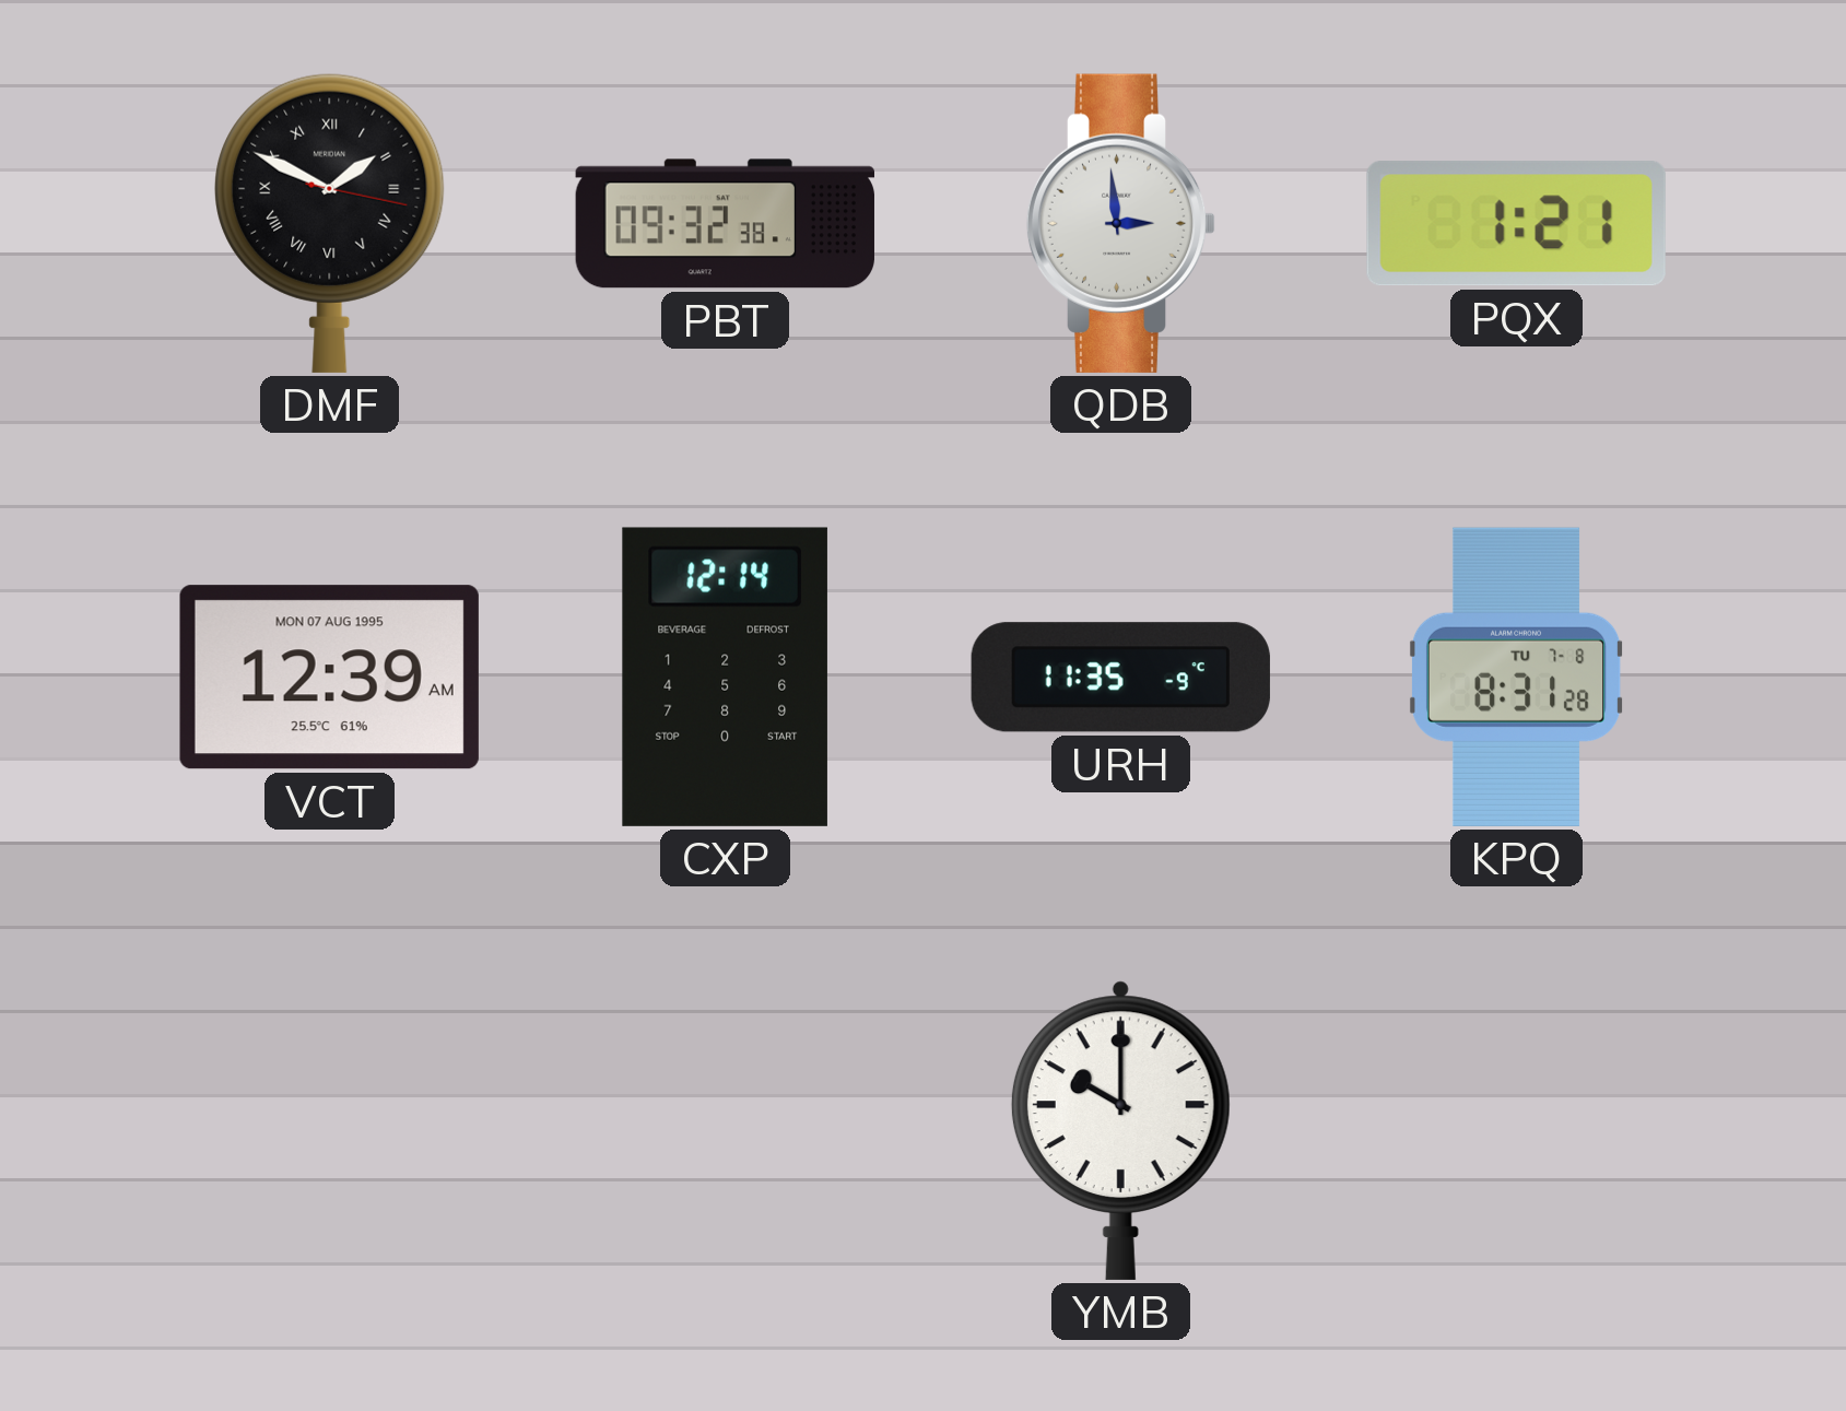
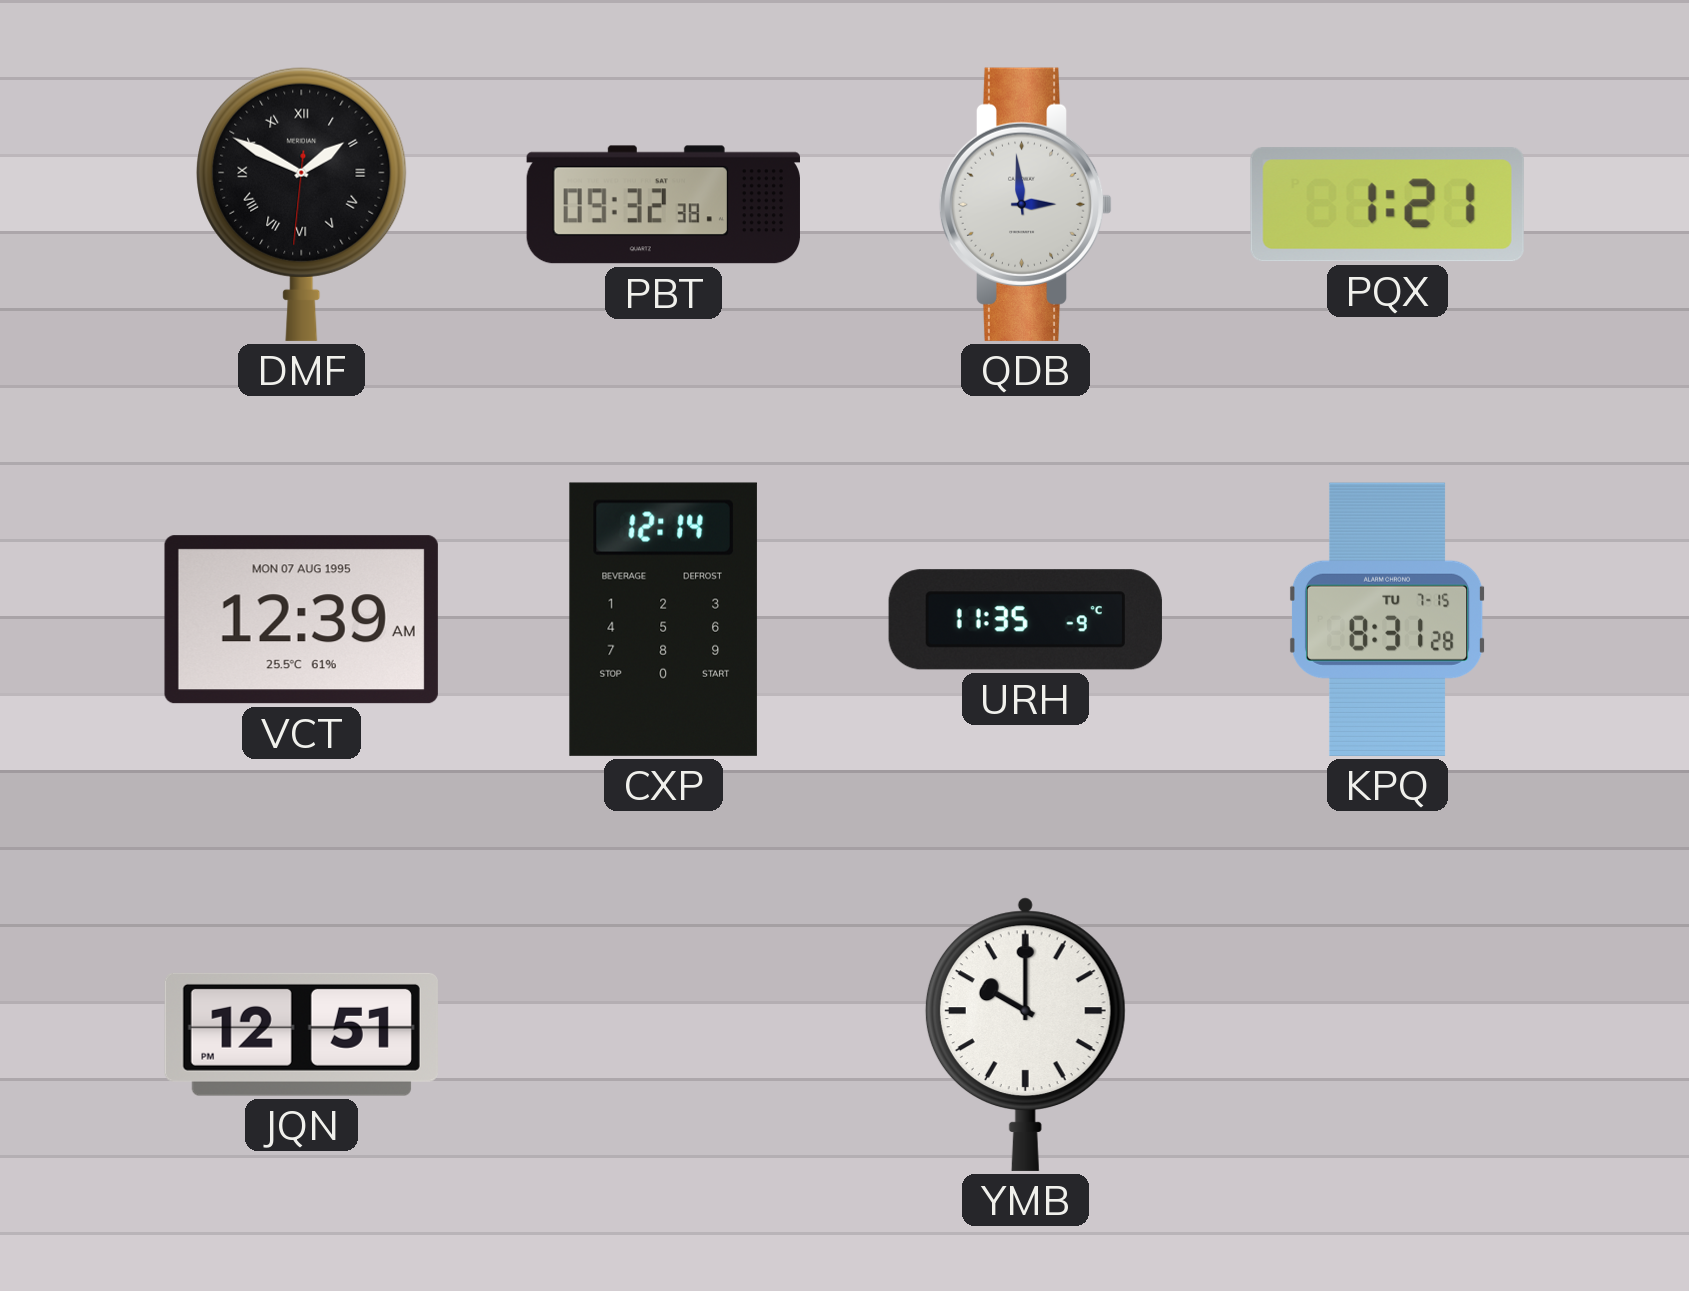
DMF: 1:49:17 -> 1:49:31 (302, 204)
KPQ date: TU 7-8 -> TU 7-15 (1387, 619)
JQN: none -> 12:51 (301, 1034)
